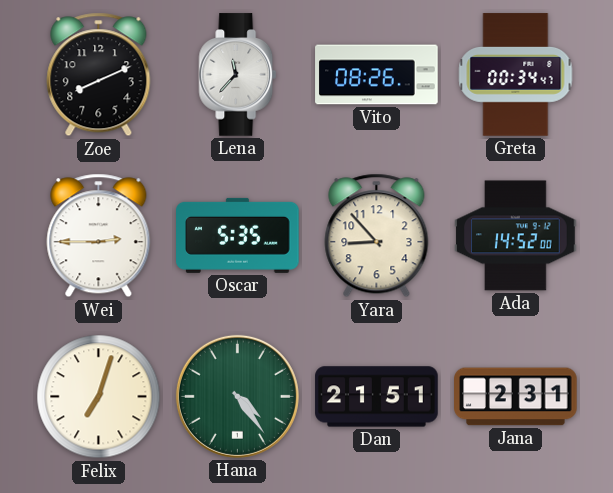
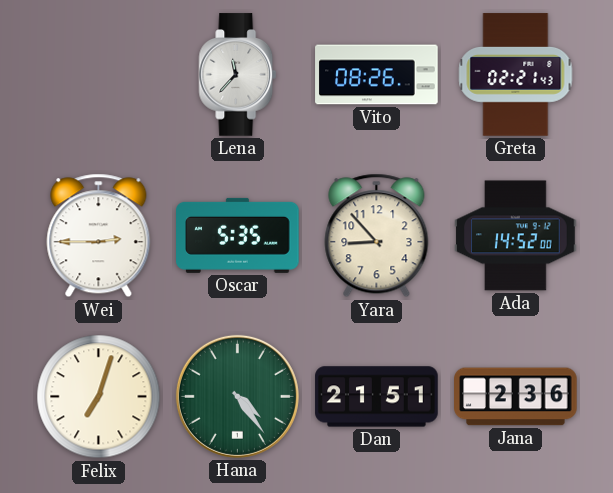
Zoe: 8:11 -> none (99, 75)
Greta: 00:34 -> 02:21 (516, 75)
Jana: 2:31 -> 2:36 (516, 397)
